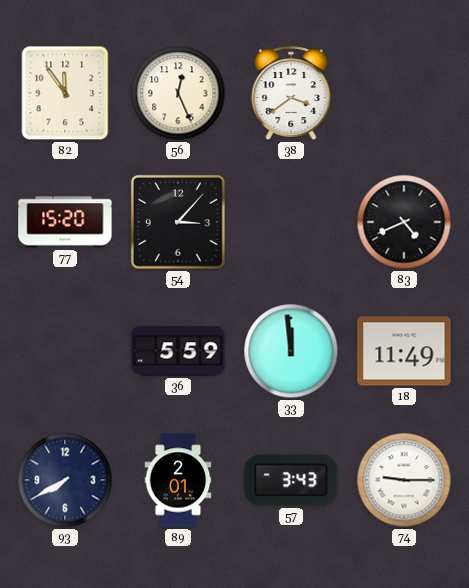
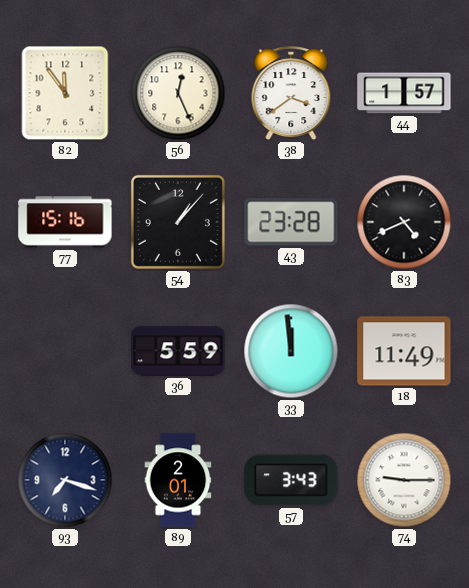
44: none -> 1:57 (404, 93)
77: 15:20 -> 15:16 (65, 222)
54: 3:07 -> 1:07 (178, 222)
43: none -> 23:28 (291, 222)
93: 7:40 -> 7:18 (65, 480)
